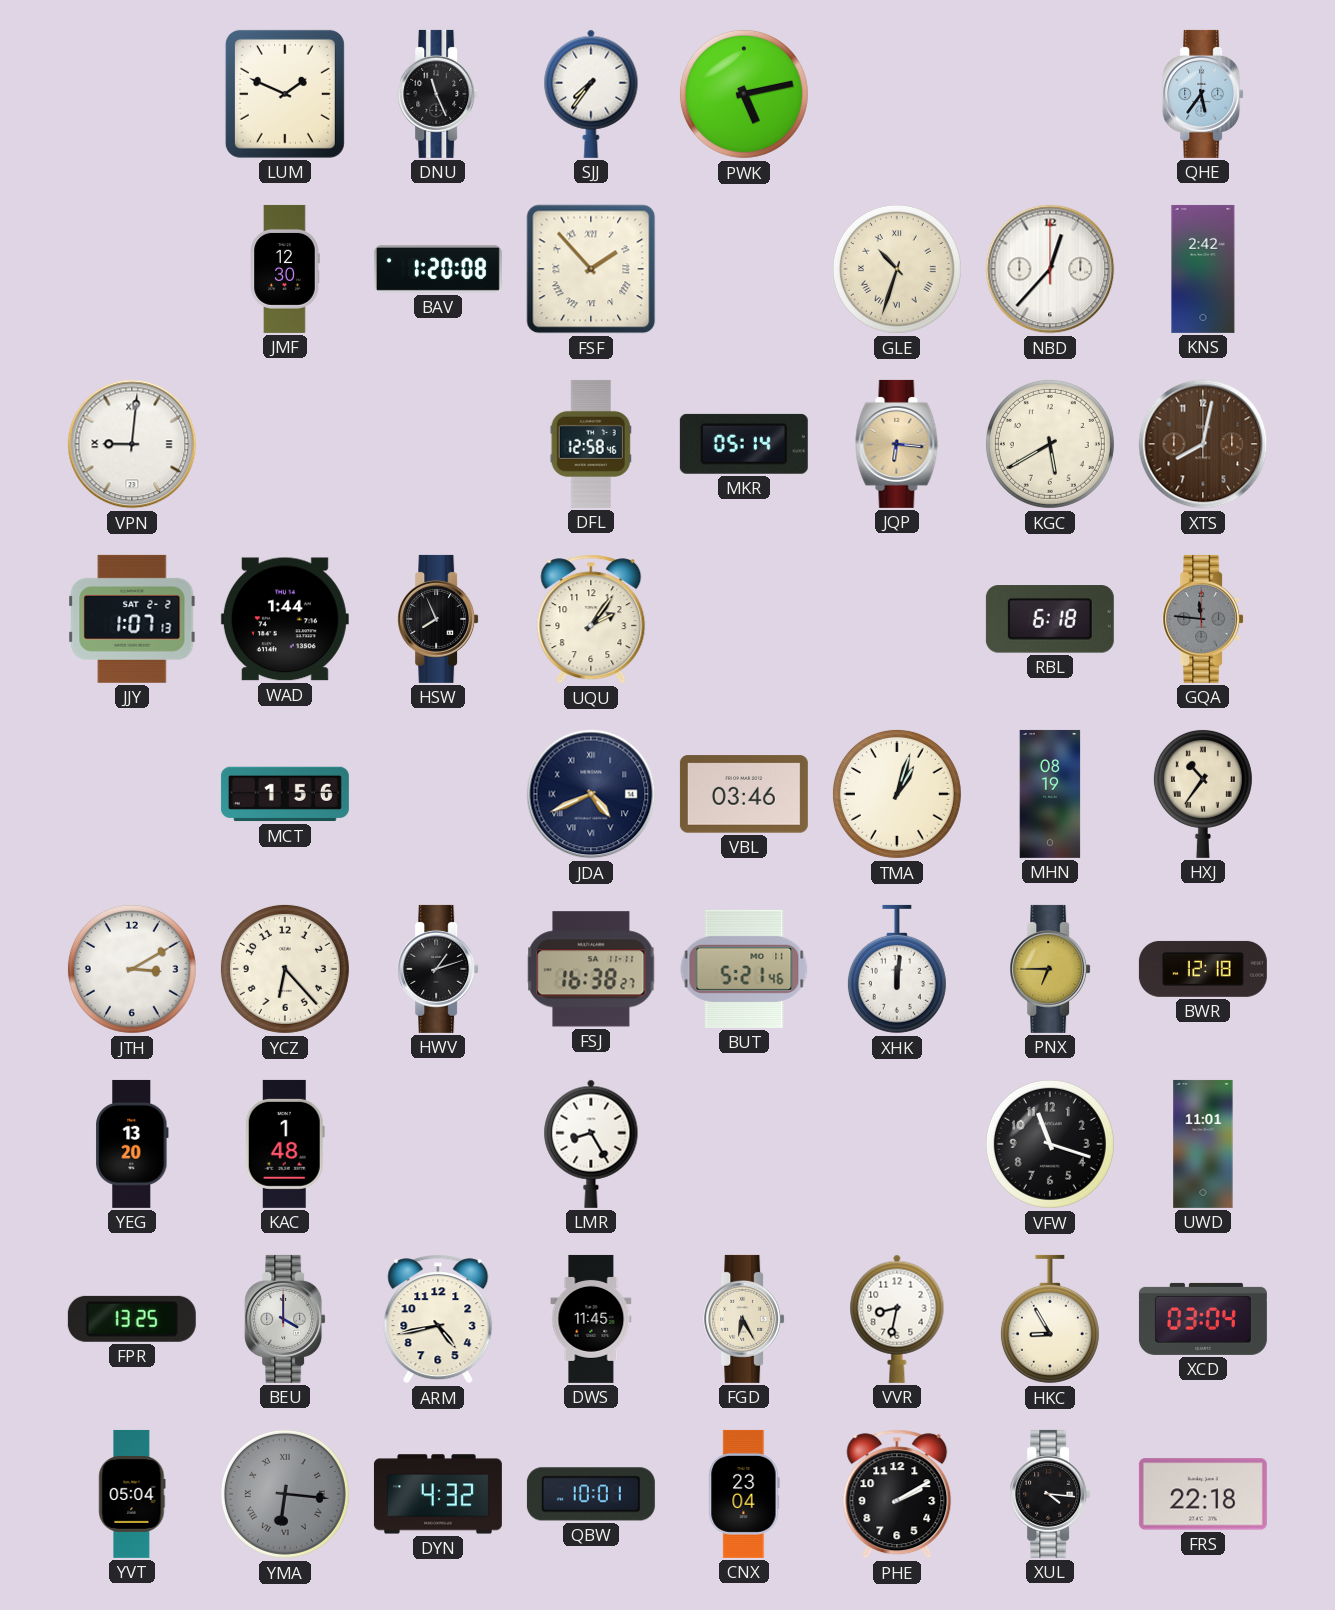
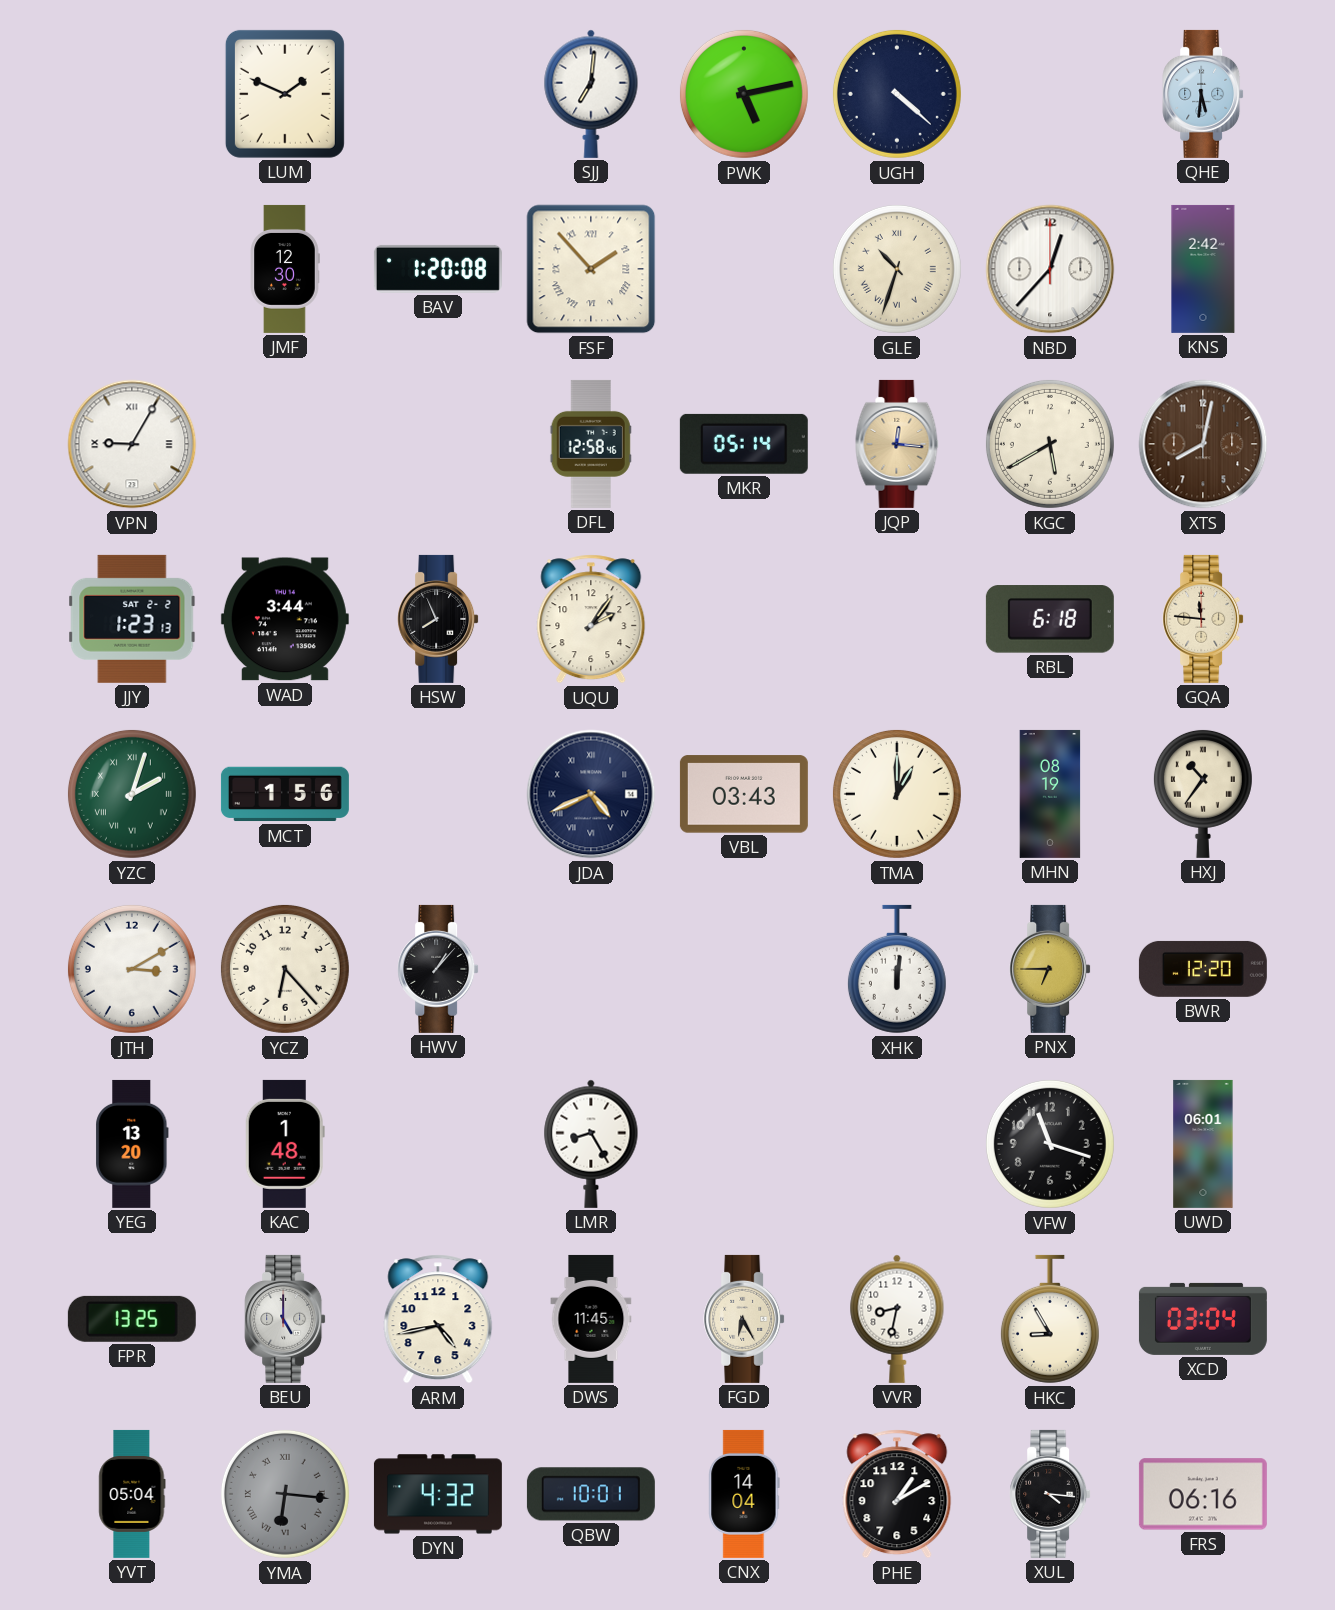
DNU: 11:26 -> none (438, 94)
SJJ: 7:36 -> 7:01 (591, 94)
UGH: none -> 4:22 (897, 94)
QHE: 5:36 -> 5:31 (1203, 94)
VPN: 9:01 -> 9:05 (132, 444)
JQP: 6:16 -> 12:16 (897, 444)
JJY: 1:07 -> 1:23 (132, 619)
WAD: 1:44 -> 3:44 (285, 619)
GQA dial: grey -> cream (1203, 619)
YZC: none -> 2:03 (132, 794)
VBL: 03:46 -> 03:43 (744, 794)
TMA: 1:03 -> 1:00 (897, 794)
HWV: 1:12 -> 1:07 (438, 969)
FSJ: 16:38 -> none (591, 969)
BUT: 5:21 -> none (744, 969)
BWR: 12:18 -> 12:20 (1203, 969)
UWD: 11:01 -> 06:01 (1203, 1144)
BEU: 4:00 -> 5:00 (285, 1319)
CNX: 23:04 -> 14:04 (744, 1494)
PHE: 2:10 -> 1:10 (897, 1494)
FRS: 22:18 -> 06:16 (1203, 1494)
